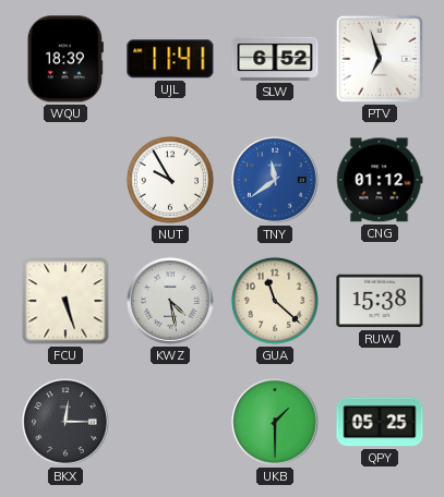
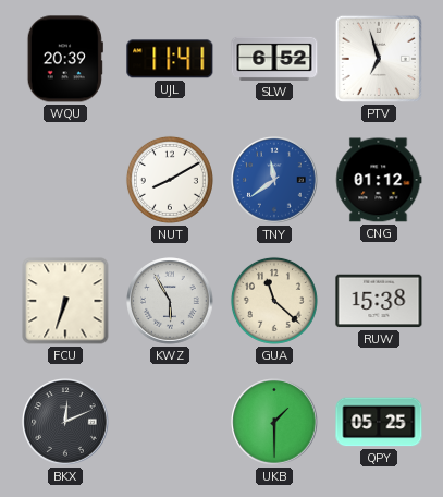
WQU: 18:39 -> 20:39 (65, 59)
NUT: 9:55 -> 8:10 (170, 180)
FCU: 5:27 -> 6:33 (65, 301)
KWZ: 4:28 -> 5:55 (170, 301)
BKX: 12:15 -> 12:11 (65, 422)
